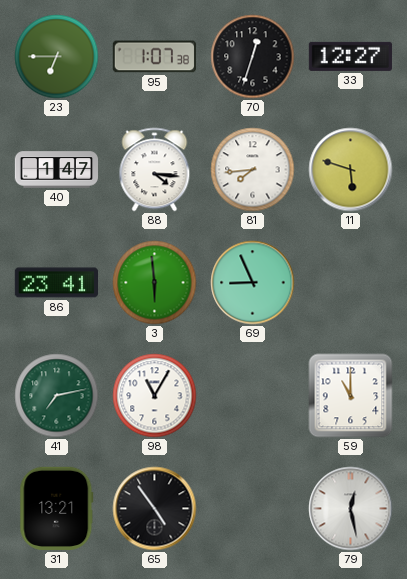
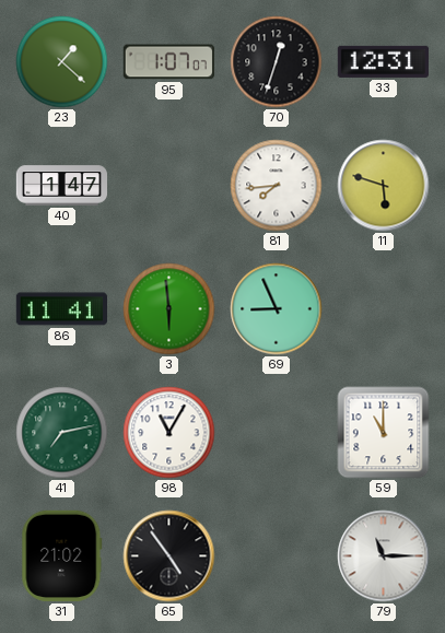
23: 6:45 -> 1:22 (62, 62)
95: 1:07:38 -> 1:07:07 (168, 62)
33: 12:27 -> 12:31 (383, 61)
88: 4:16 -> none (155, 170)
86: 23:41 -> 11:41 (61, 309)
31: 13:21 -> 21:02 (62, 555)
79: 12:28 -> 11:15 (384, 556)
